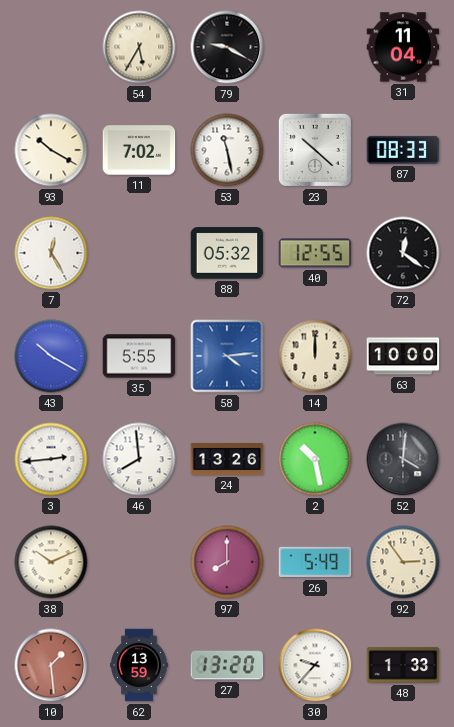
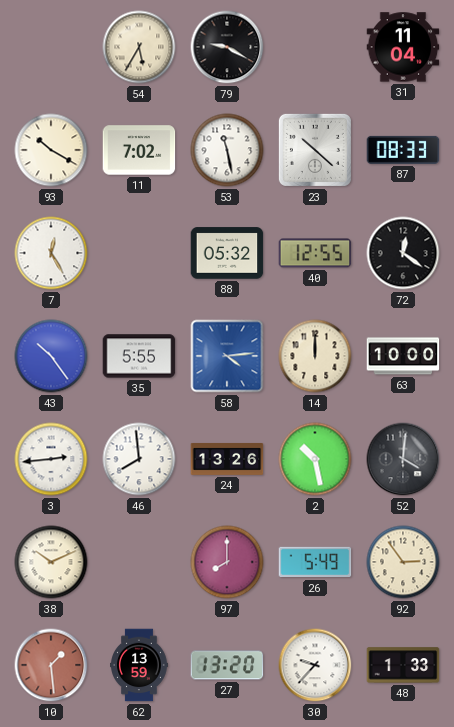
43: 10:20 -> 10:24 (51, 356)
